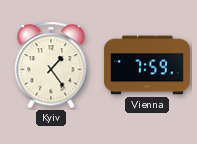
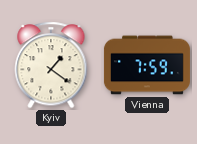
Kyiv: 1:24 -> 1:21 (51, 65)
